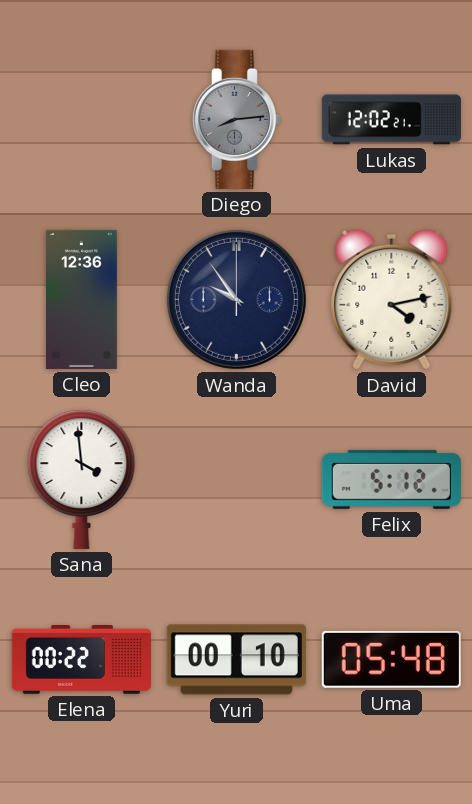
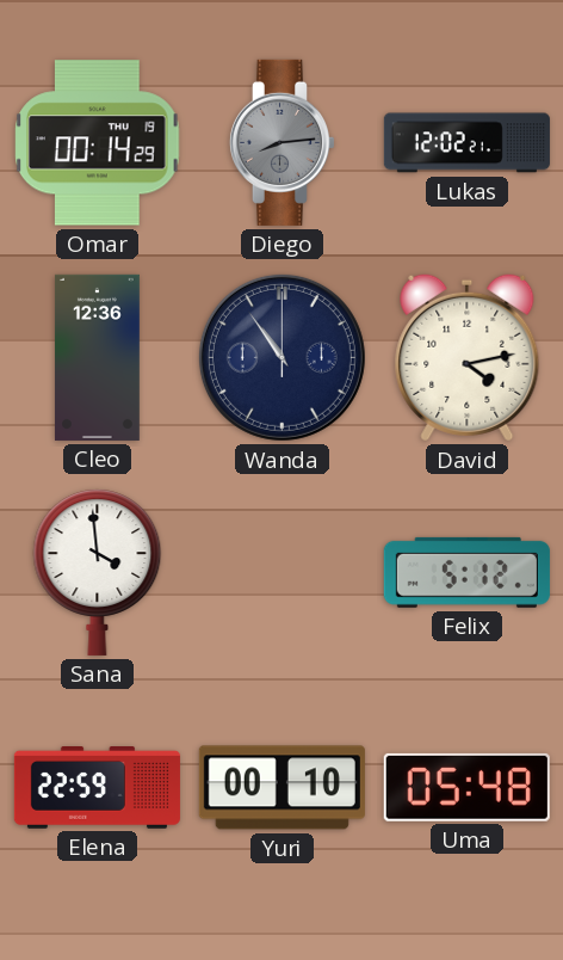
Omar: none -> 00:14 (98, 143)
Wanda: 9:54 -> 10:54 (281, 357)
Elena: 00:22 -> 22:59 (97, 788)
